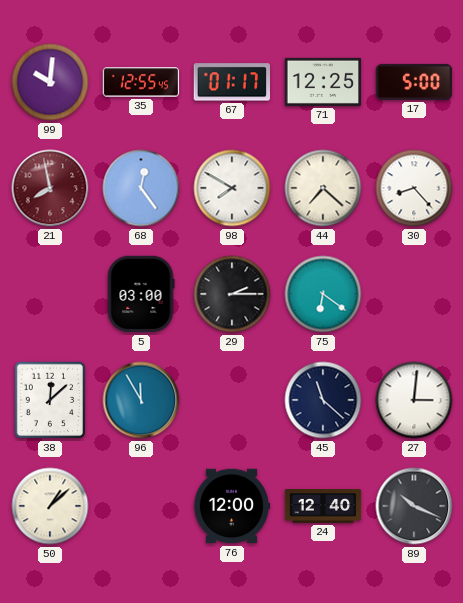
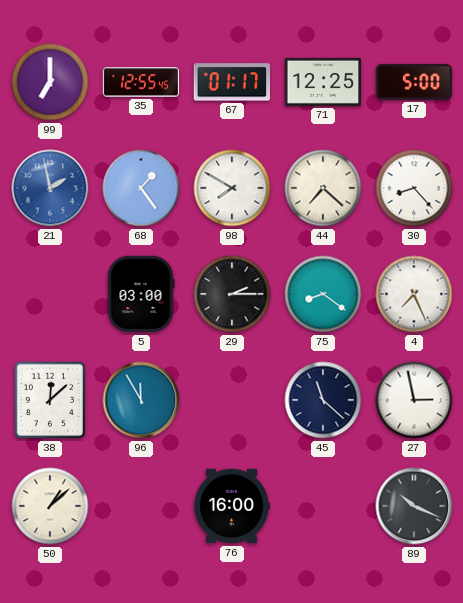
99: 10:01 -> 7:00 (50, 82)
21: 7:58 -> 1:58 (50, 188)
21 dial: burgundy -> blue (50, 188)
68: 12:24 -> 1:24 (141, 188)
75: 6:21 -> 8:21 (323, 294)
4: none -> 7:26 (414, 294)
27: 3:01 -> 2:58 (414, 400)
76: 12:00 -> 16:00 (232, 506)
24: 12:40 -> none (323, 506)
